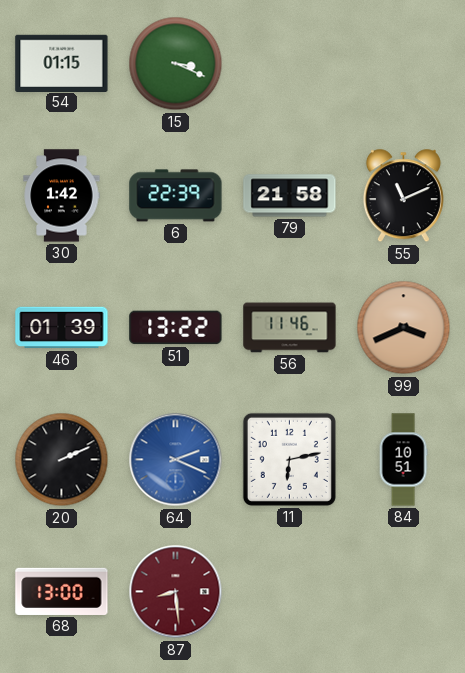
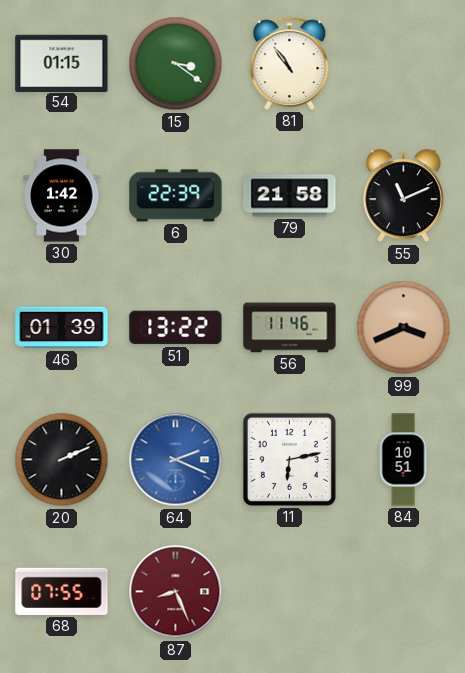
15: 3:19 -> 3:21 (176, 64)
81: none -> 10:54 (290, 63)
68: 13:00 -> 07:55 (62, 591)
87: 8:29 -> 8:26 (176, 592)
